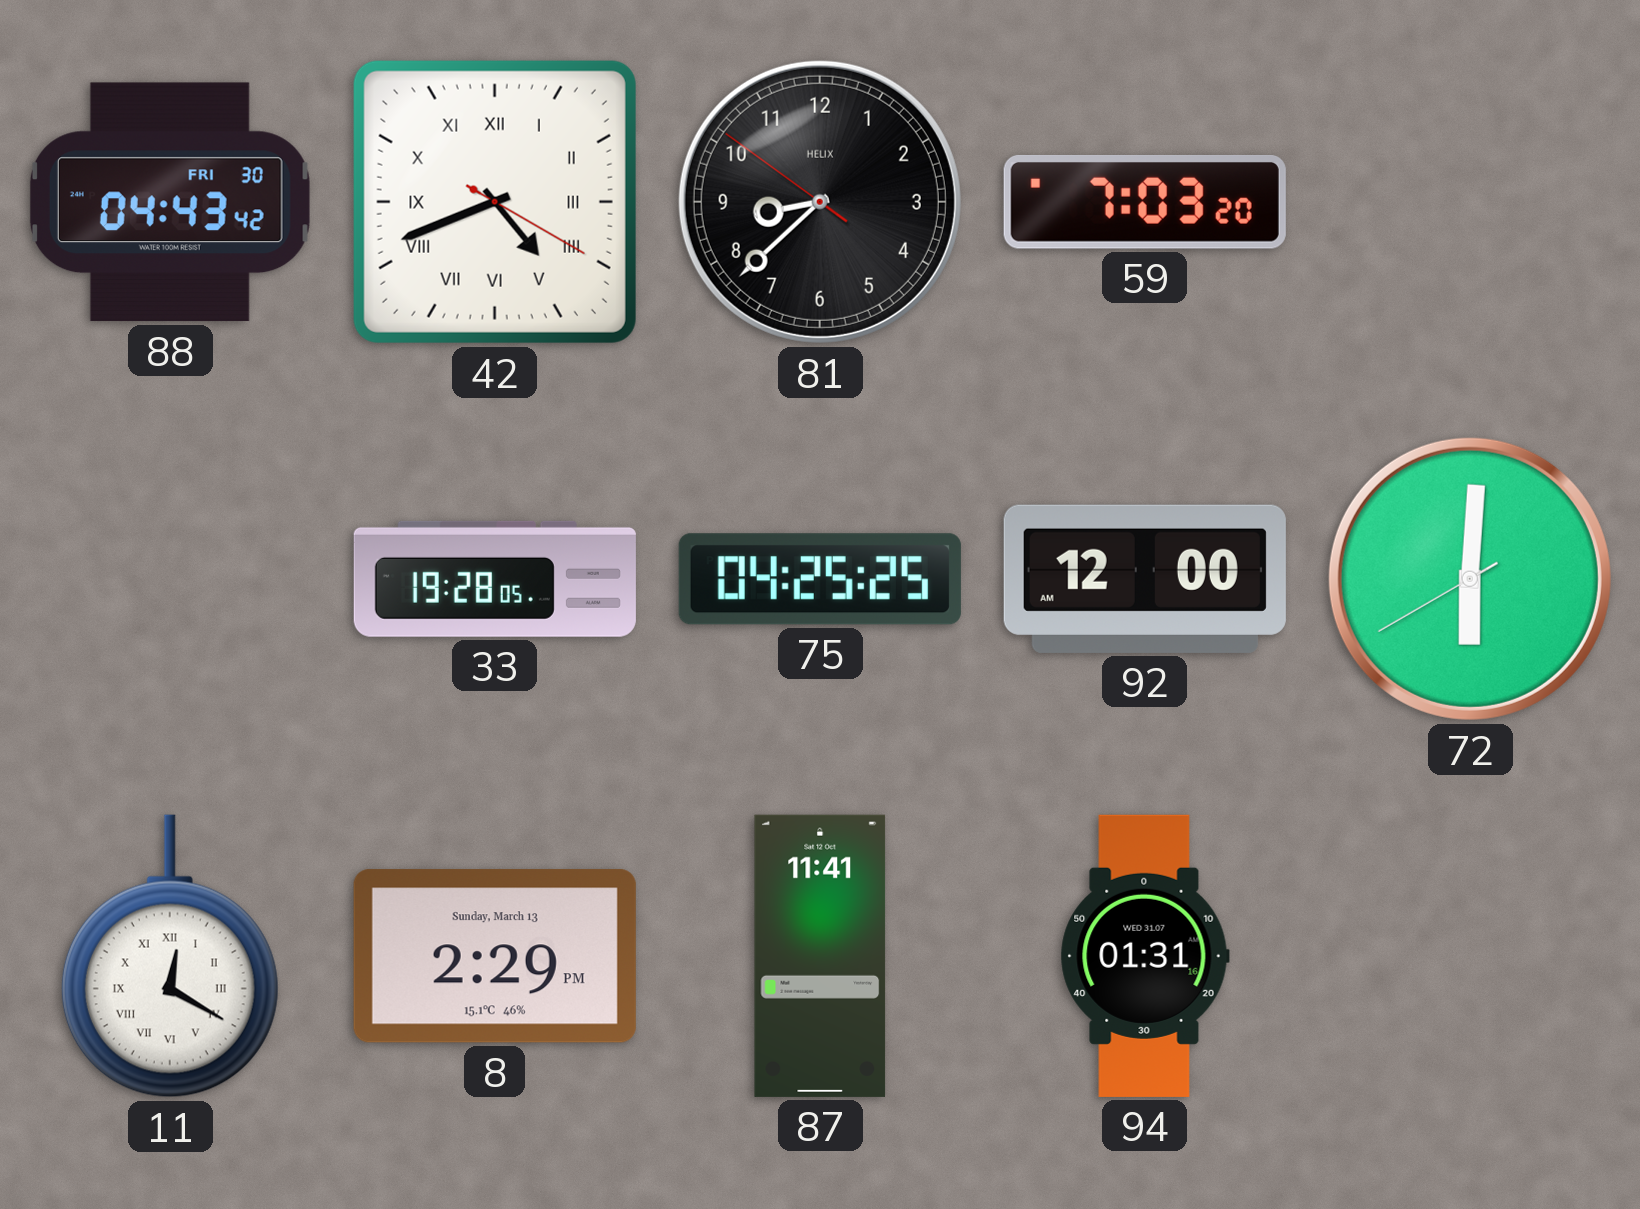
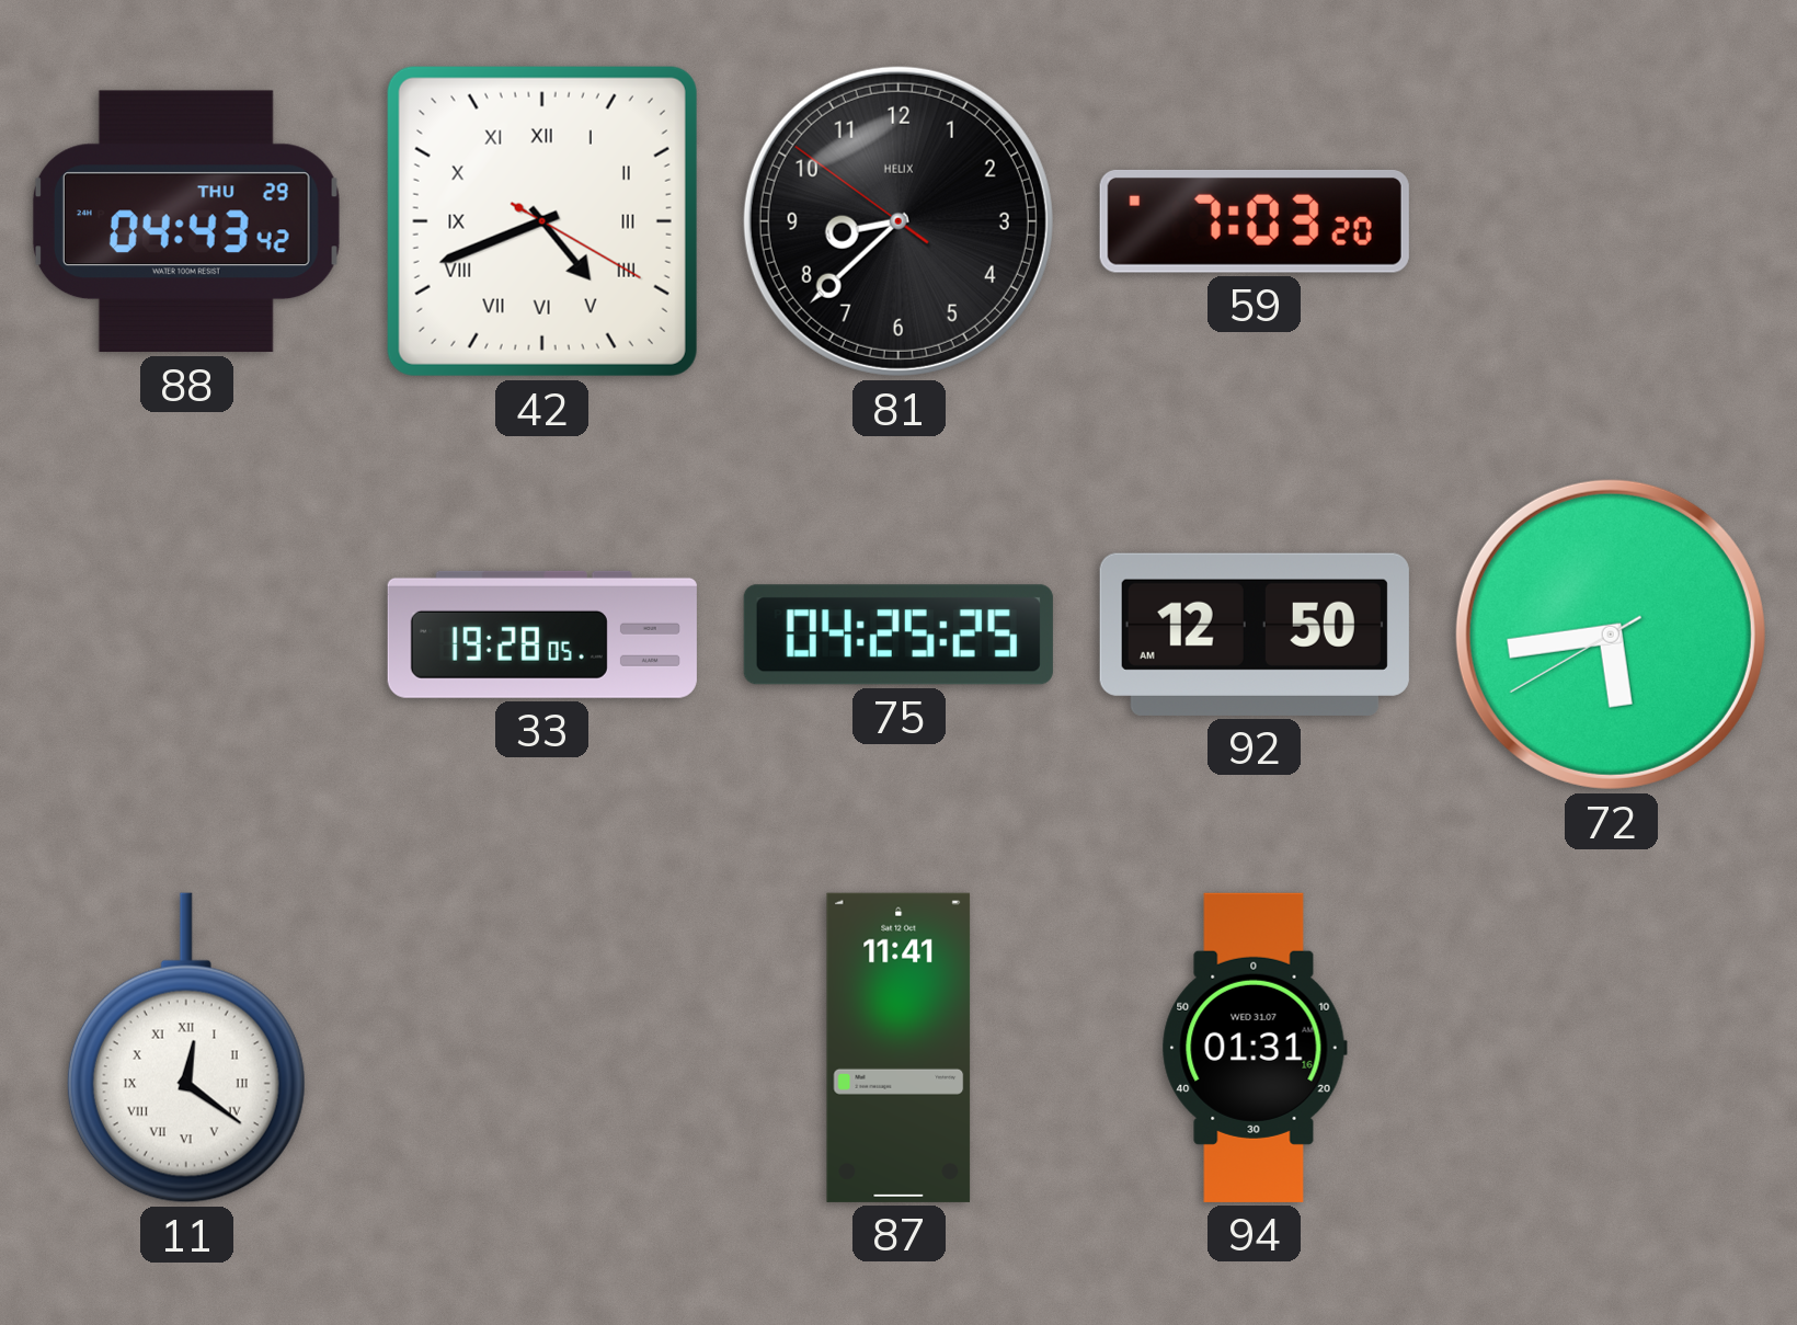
88 date: FRI 30 -> THU 29 (186, 221)
92: 12:00 -> 12:50 (1255, 635)
72: 6:00 -> 5:43 (1611, 635)
11: 12:20 -> 12:21 (186, 1048)
8: 2:29 -> none (495, 956)
